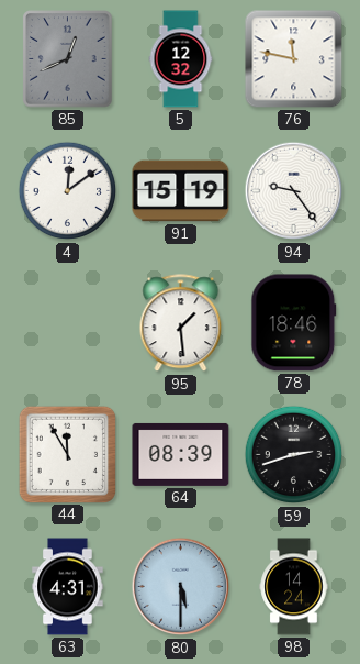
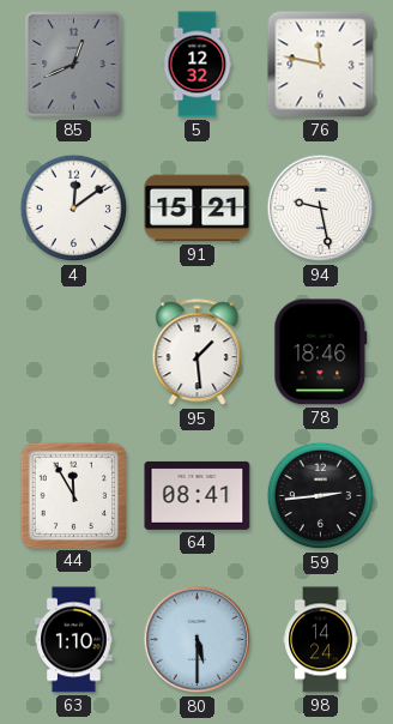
91: 15:19 -> 15:21 (198, 209)
94: 9:24 -> 9:28 (321, 209)
64: 08:39 -> 08:41 (198, 495)
59: 2:42 -> 2:44 (321, 496)
63: 4:31 -> 1:10 (74, 640)
